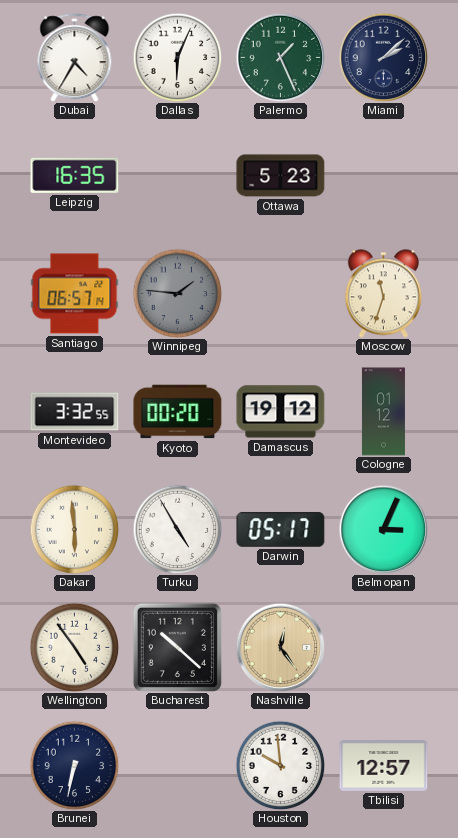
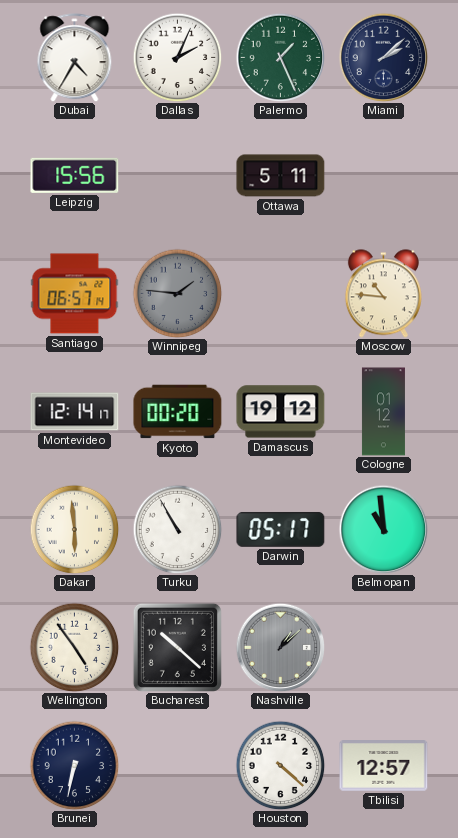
Dallas: 6:04 -> 2:04 (177, 57)
Leipzig: 16:35 -> 15:56 (75, 175)
Ottawa: 5:23 -> 5:11 (281, 176)
Moscow: 11:33 -> 10:46 (383, 294)
Montevideo: 3:32 -> 12:14 (75, 412)
Turku: 4:55 -> 10:55 (177, 529)
Belmopan: 3:04 -> 10:59 (383, 529)
Nashville: 12:24 -> 1:08 (280, 647)
Nashville dial: champagne -> grey (280, 647)
Houston: 9:59 -> 4:22 (280, 765)
